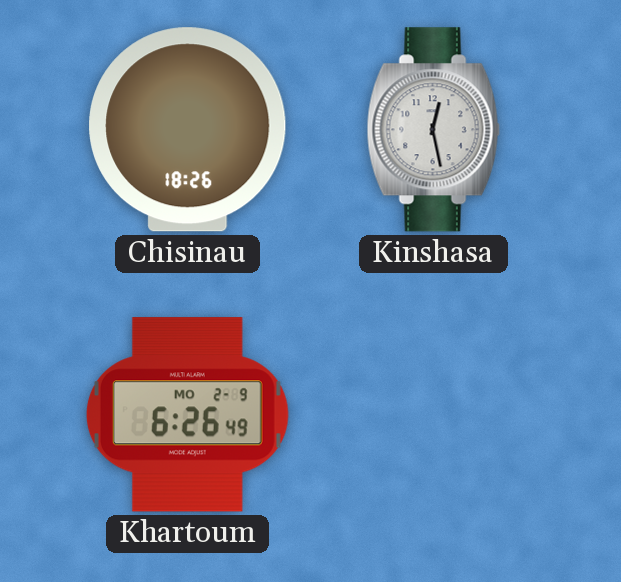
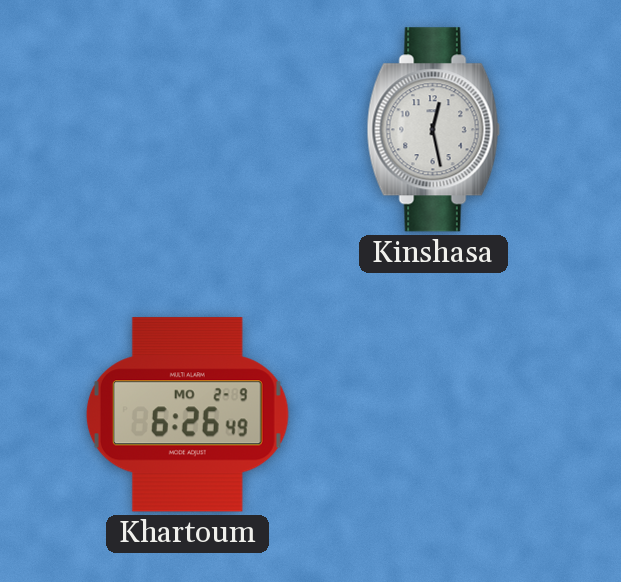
Chisinau: 18:26 -> none (188, 130)
